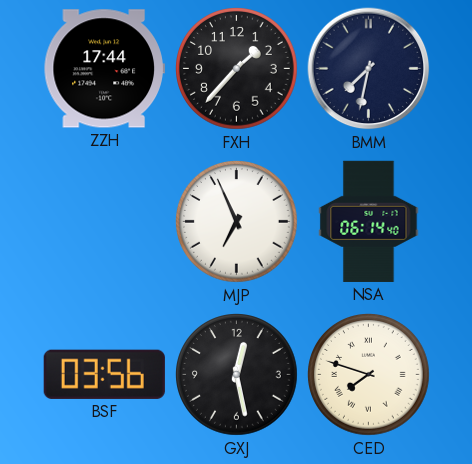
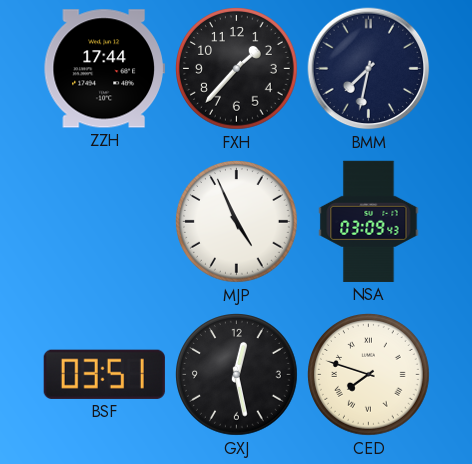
MJP: 6:56 -> 4:56 (237, 222)
NSA: 06:14 -> 03:09 (369, 221)
BSF: 03:56 -> 03:51 (104, 374)
